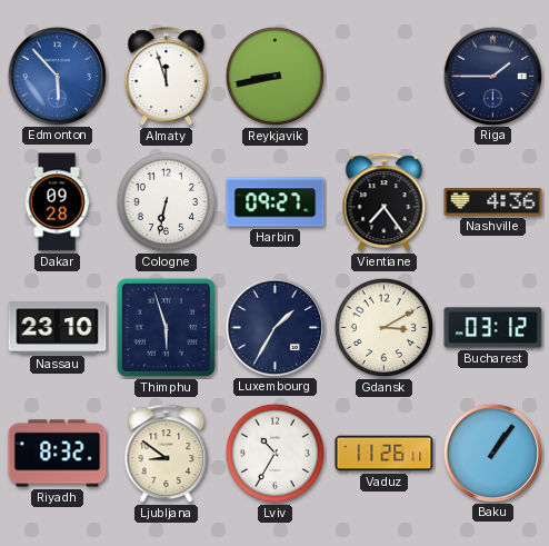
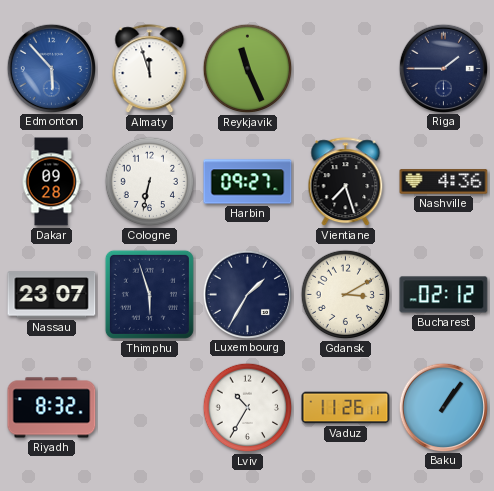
Reykjavik: 8:43 -> 11:26 (248, 69)
Vientiane: 7:24 -> 7:27 (346, 182)
Nassau: 23:10 -> 23:07 (52, 295)
Bucharest: 03:12 -> 02:12 (444, 295)
Ljubljana: 8:51 -> none (167, 454)
